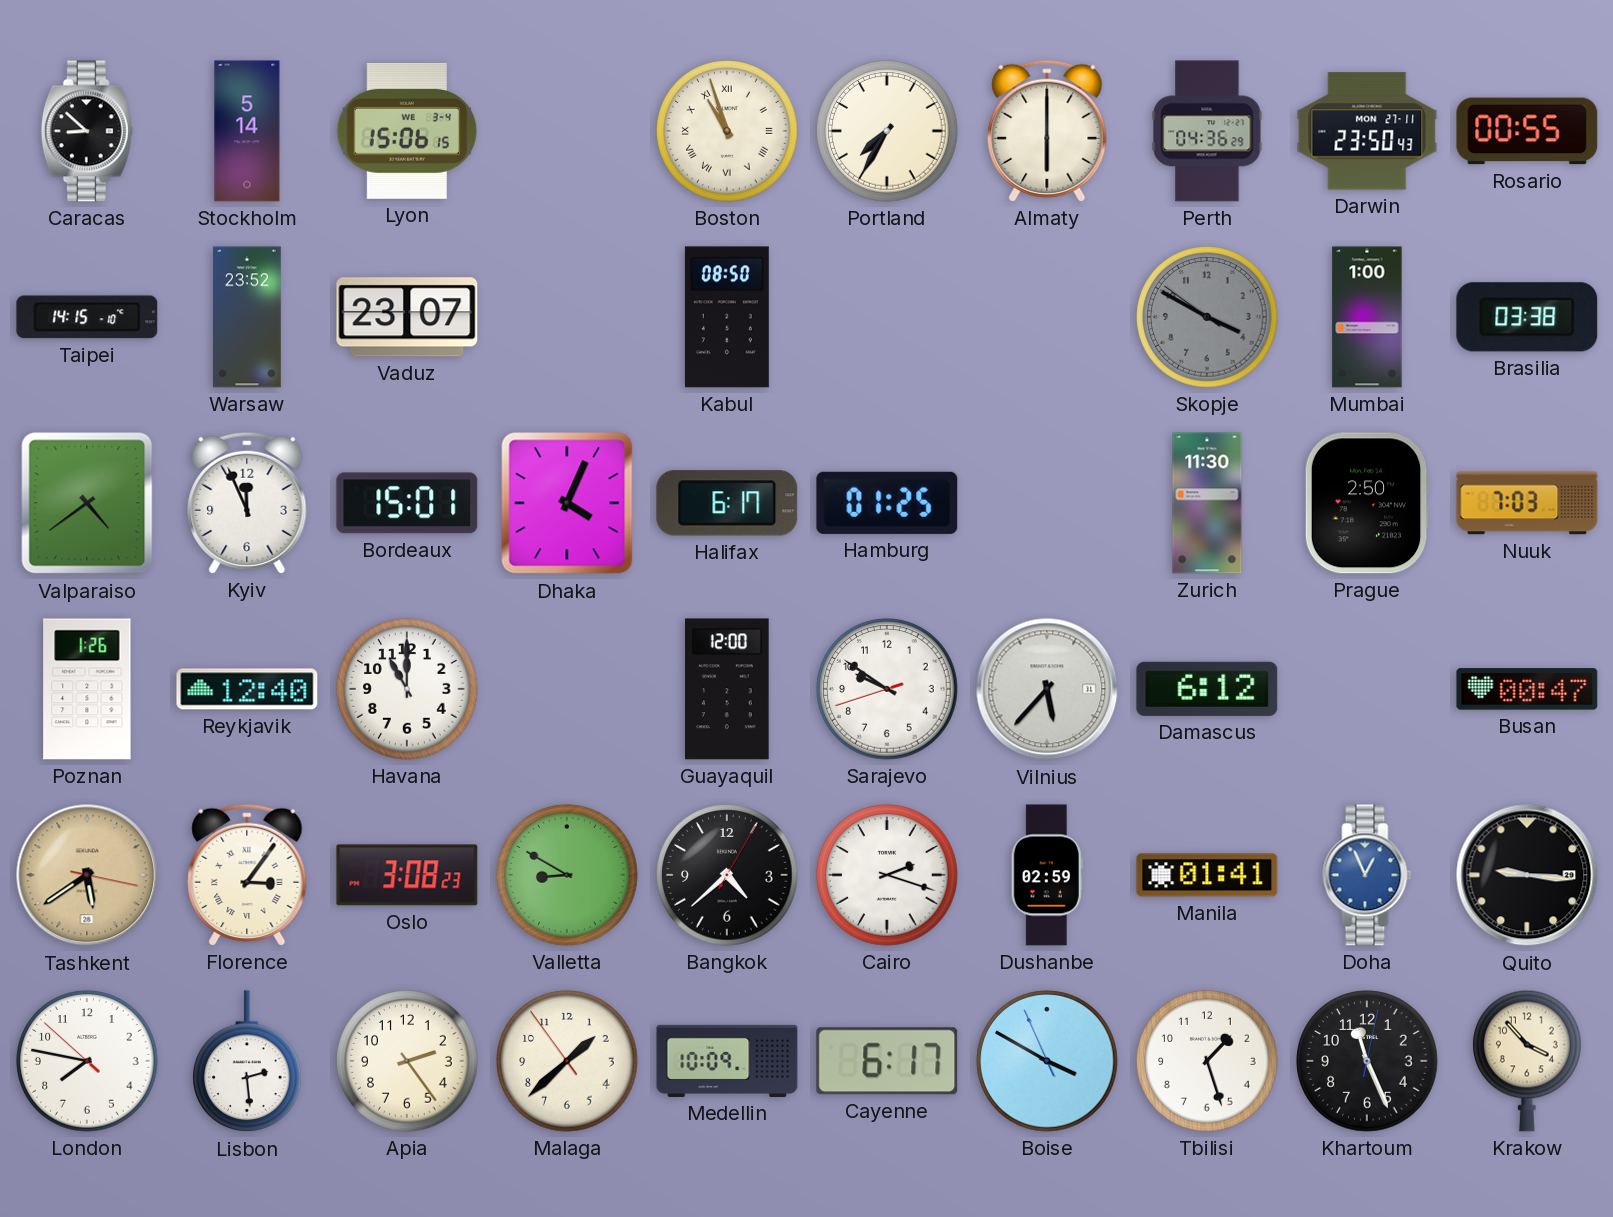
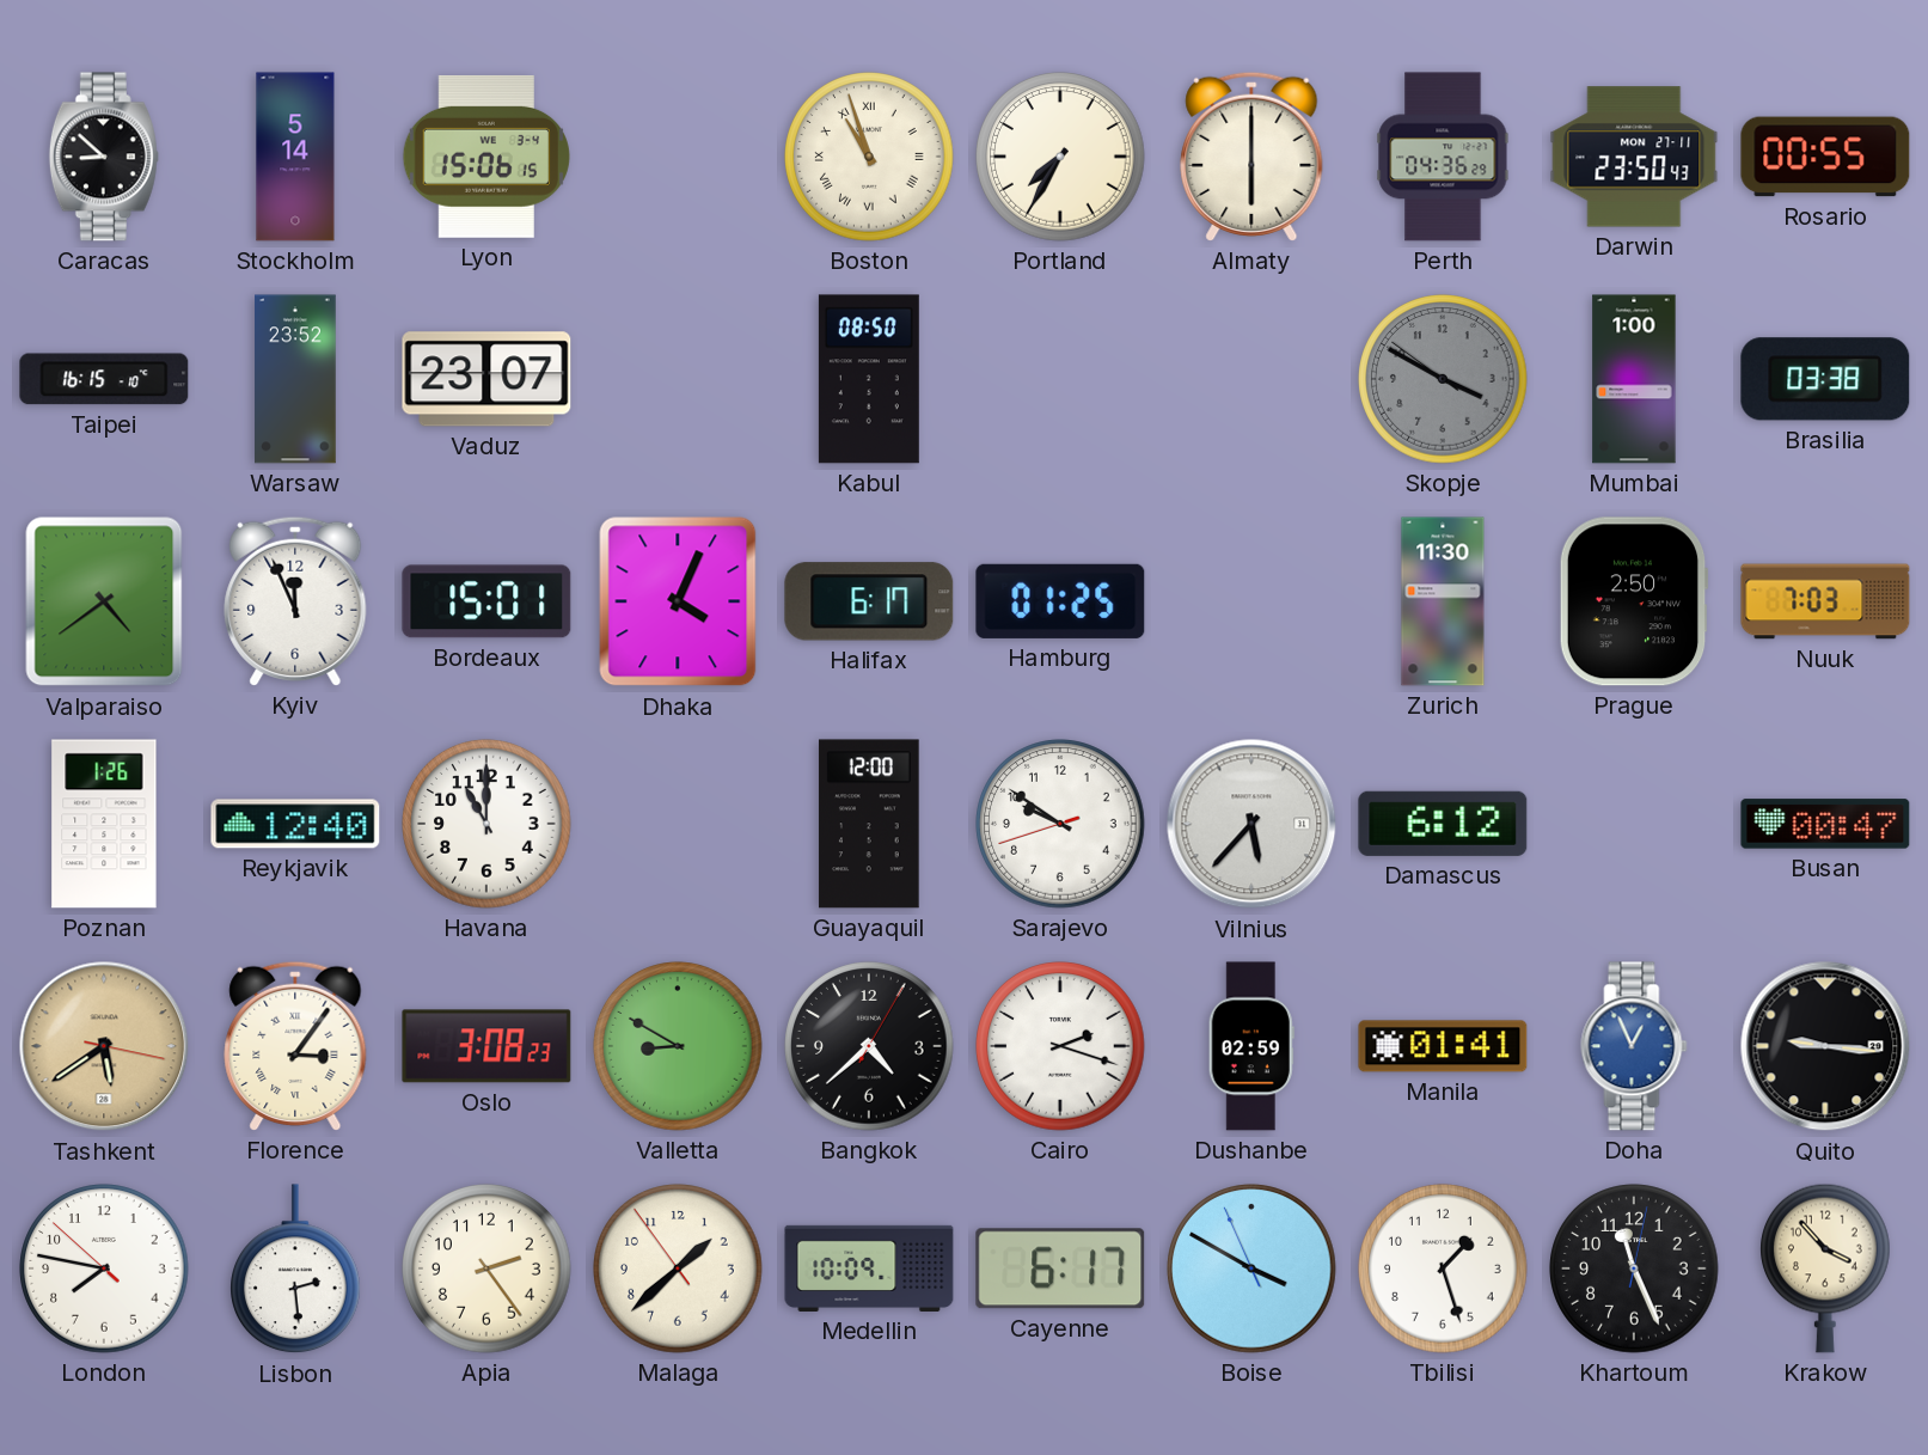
Taipei: 14:15 -> 16:15 (104, 379)
